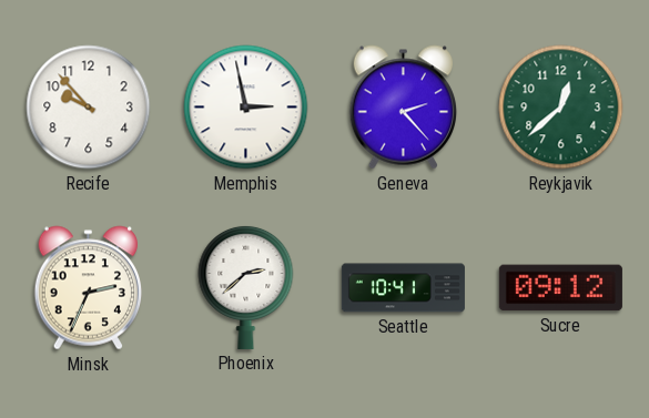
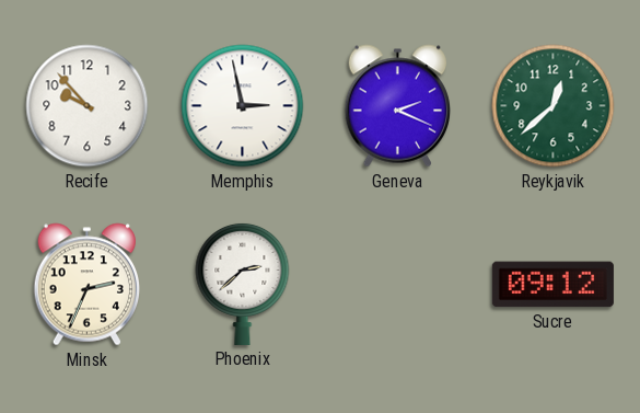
Geneva: 2:23 -> 2:19 (397, 106)
Seattle: 10:41 -> none (403, 288)
